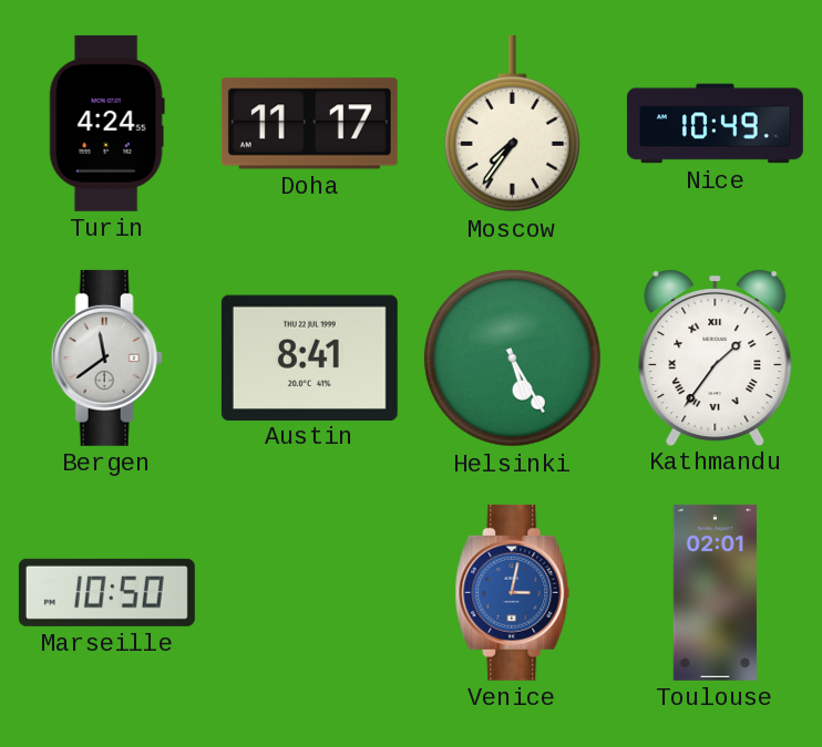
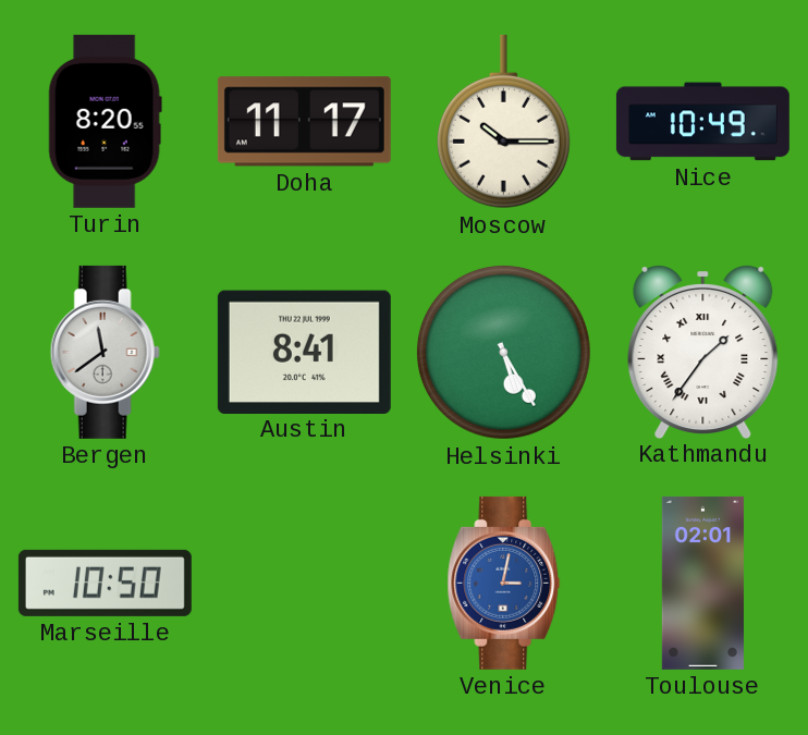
Turin: 4:24 -> 8:20 (105, 121)
Moscow: 7:36 -> 10:15 (503, 122)
